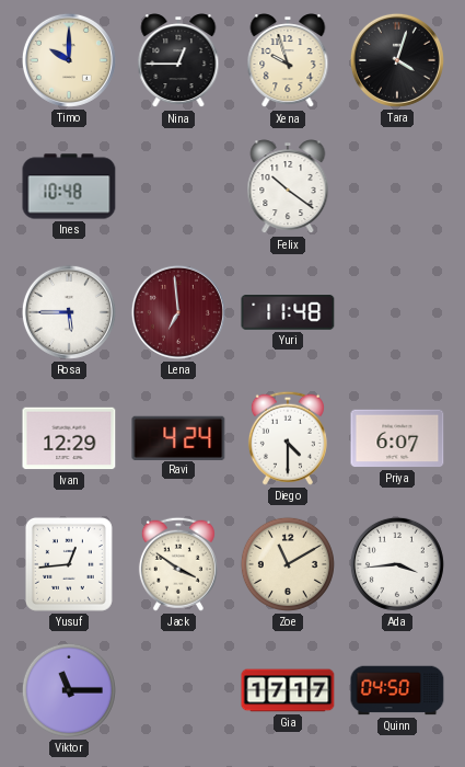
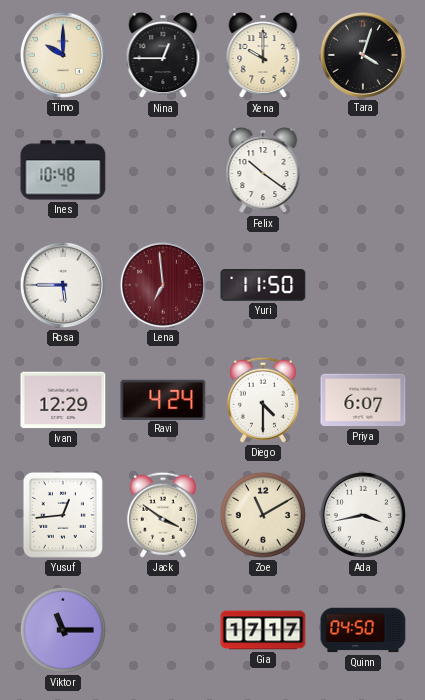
Xena: 9:57 -> 10:00 (263, 56)
Yuri: 11:48 -> 11:50 (263, 285)
Ada: 3:44 -> 3:43 (363, 515)
